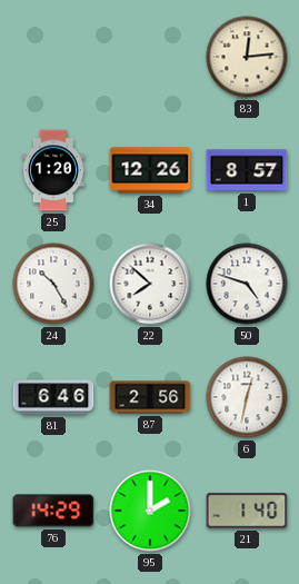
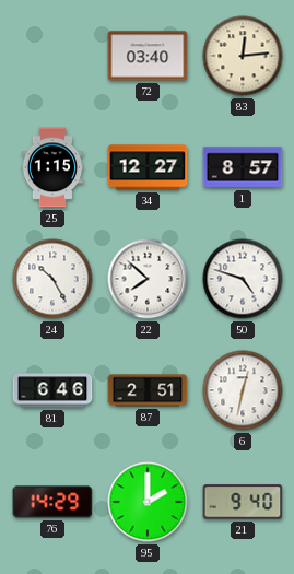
72: none -> 03:40 (148, 56)
25: 1:20 -> 1:15 (51, 167)
34: 12:26 -> 12:27 (148, 167)
87: 2:56 -> 2:51 (148, 390)
21: 1:40 -> 9:40 (243, 502)
